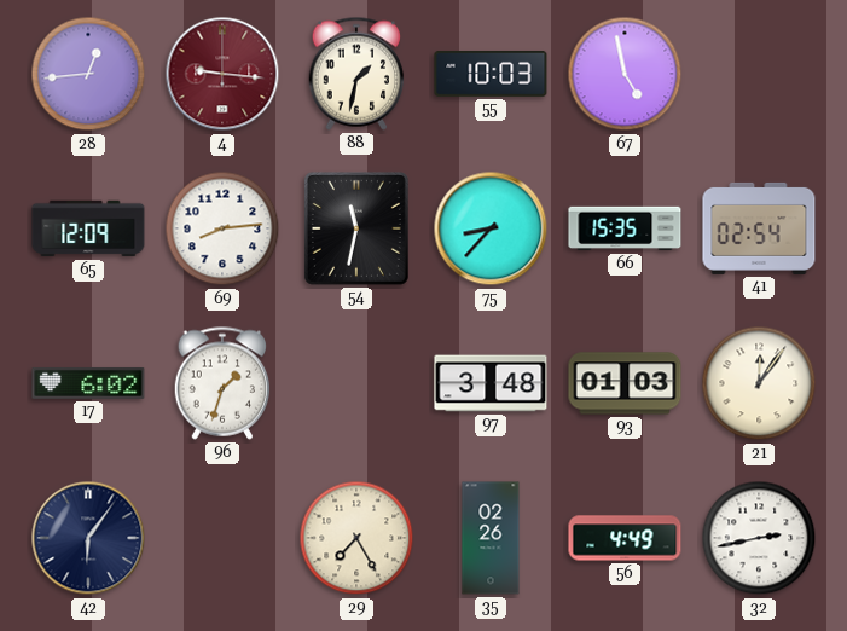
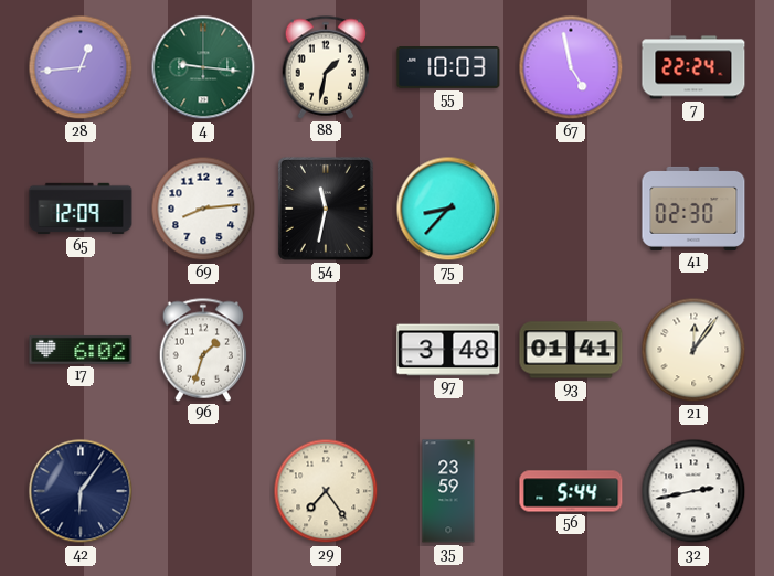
4 dial: burgundy -> green (203, 67)
7: none -> 22:24 (693, 67)
66: 15:35 -> none (625, 228)
41: 02:54 -> 02:30 (693, 209)
93: 01:03 -> 01:41 (571, 350)
29: 7:25 -> 7:24 (326, 491)
35: 02:26 -> 23:59 (448, 491)
56: 4:49 -> 5:44 (571, 491)
